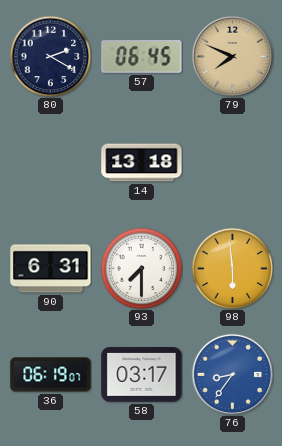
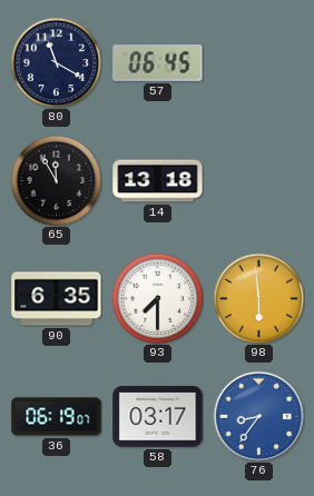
80: 2:20 -> 11:20 (56, 62)
79: 7:49 -> none (232, 56)
65: none -> 11:55 (56, 180)
90: 6:31 -> 6:35 (57, 299)
